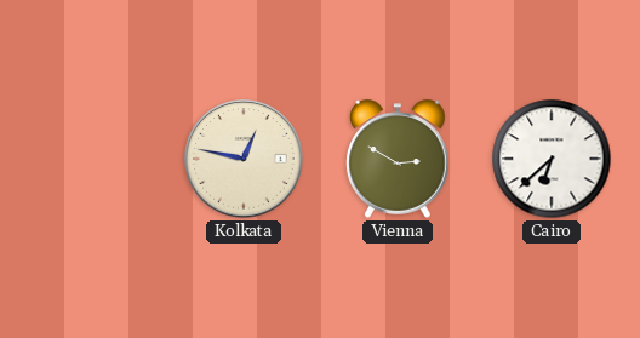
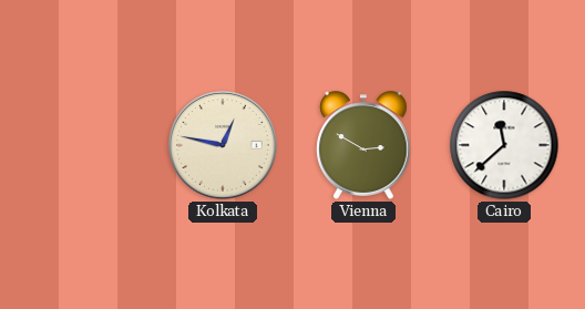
Cairo: 6:38 -> 11:38 (504, 145)
